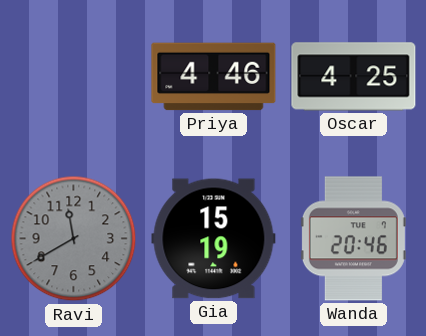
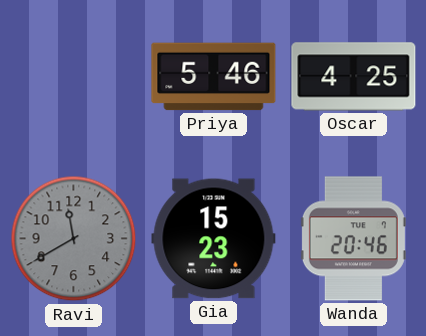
Priya: 4:46 -> 5:46 (214, 77)
Gia: 15:19 -> 15:23 (214, 239)
